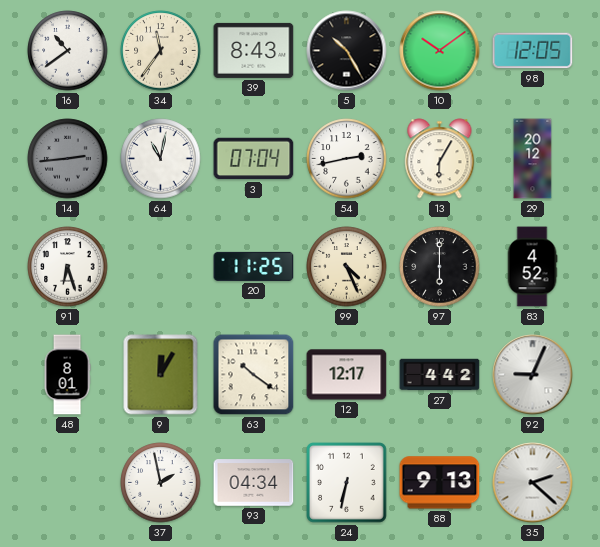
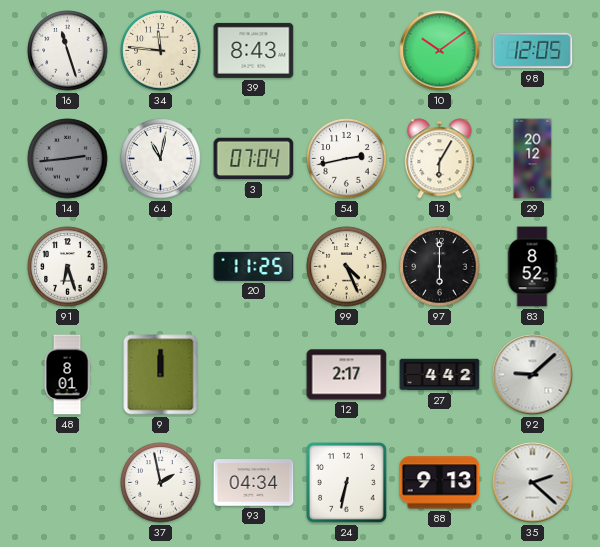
16: 10:39 -> 11:27 (68, 51)
34: 11:36 -> 11:46 (161, 51)
5: 10:25 -> none (347, 51)
83: 4:52 -> 8:52 (532, 267)
9: 12:05 -> 12:00 (161, 375)
63: 10:21 -> none (254, 375)
12: 12:17 -> 2:17 (347, 375)
92: 9:04 -> 9:08 (533, 375)
